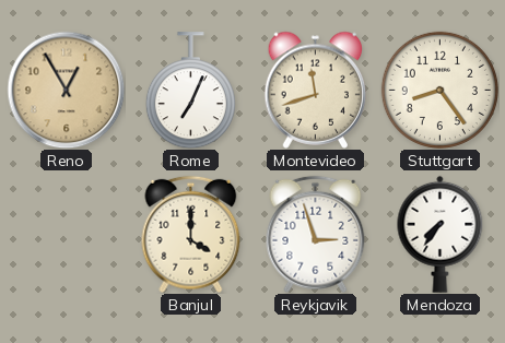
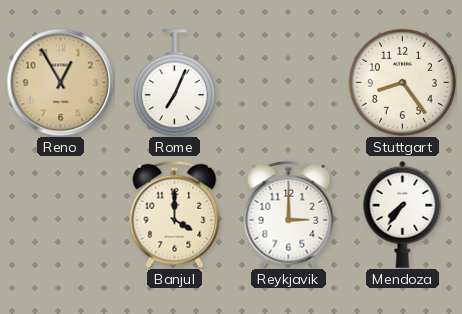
Montevideo: 11:42 -> none (316, 90)
Reykjavik: 2:57 -> 3:00 (289, 214)
